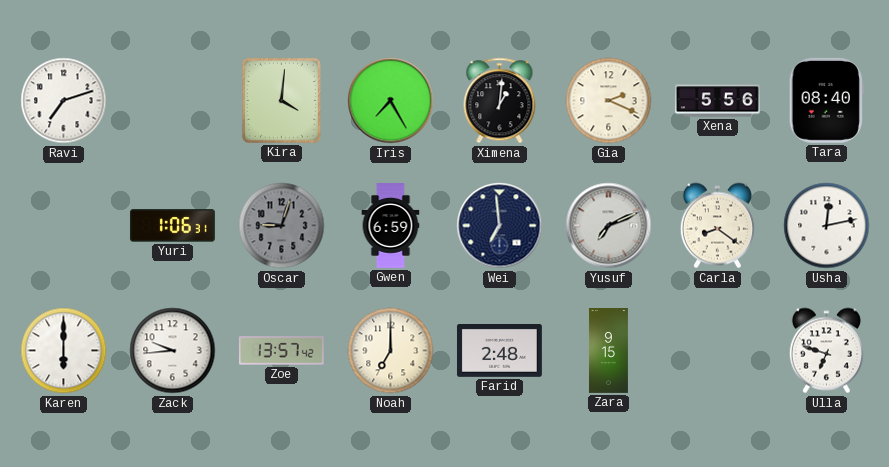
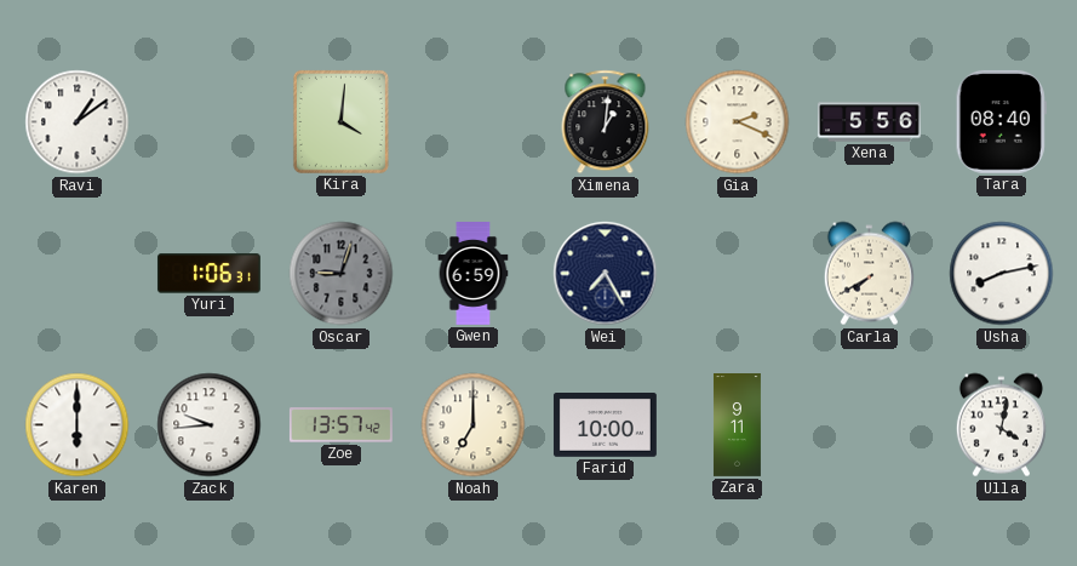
Ravi: 7:12 -> 1:09 (78, 122)
Iris: 7:25 -> none (391, 101)
Wei: 6:59 -> 7:25 (606, 274)
Yusuf: 7:11 -> none (609, 226)
Carla: 8:21 -> 7:40 (869, 274)
Usha: 12:13 -> 8:13 (1002, 274)
Farid: 2:48 -> 10:00 (605, 425)
Zara: 9:15 -> 9:11 (737, 425)
Ulla: 6:48 -> 4:02 (1001, 425)
